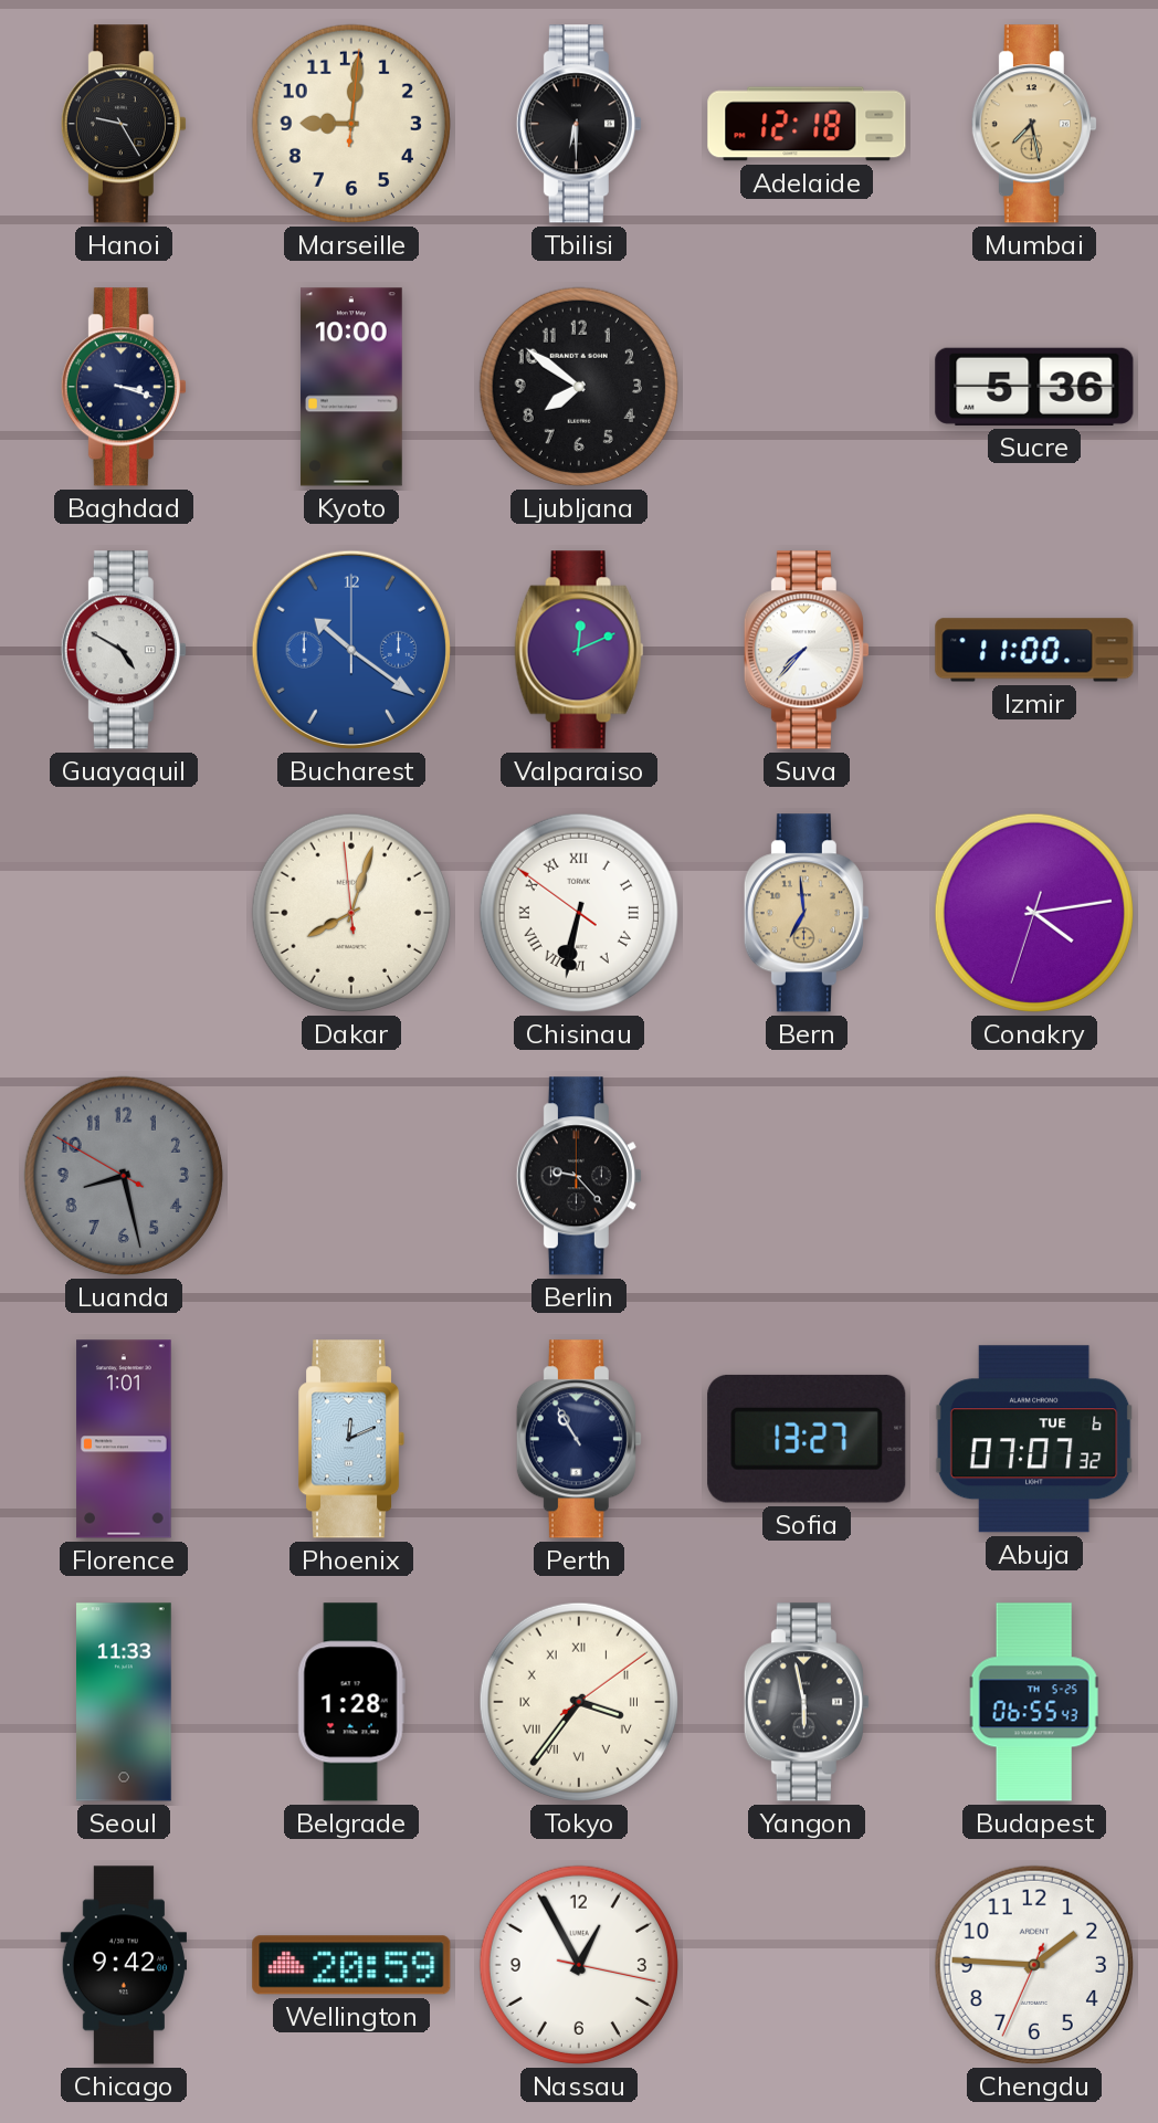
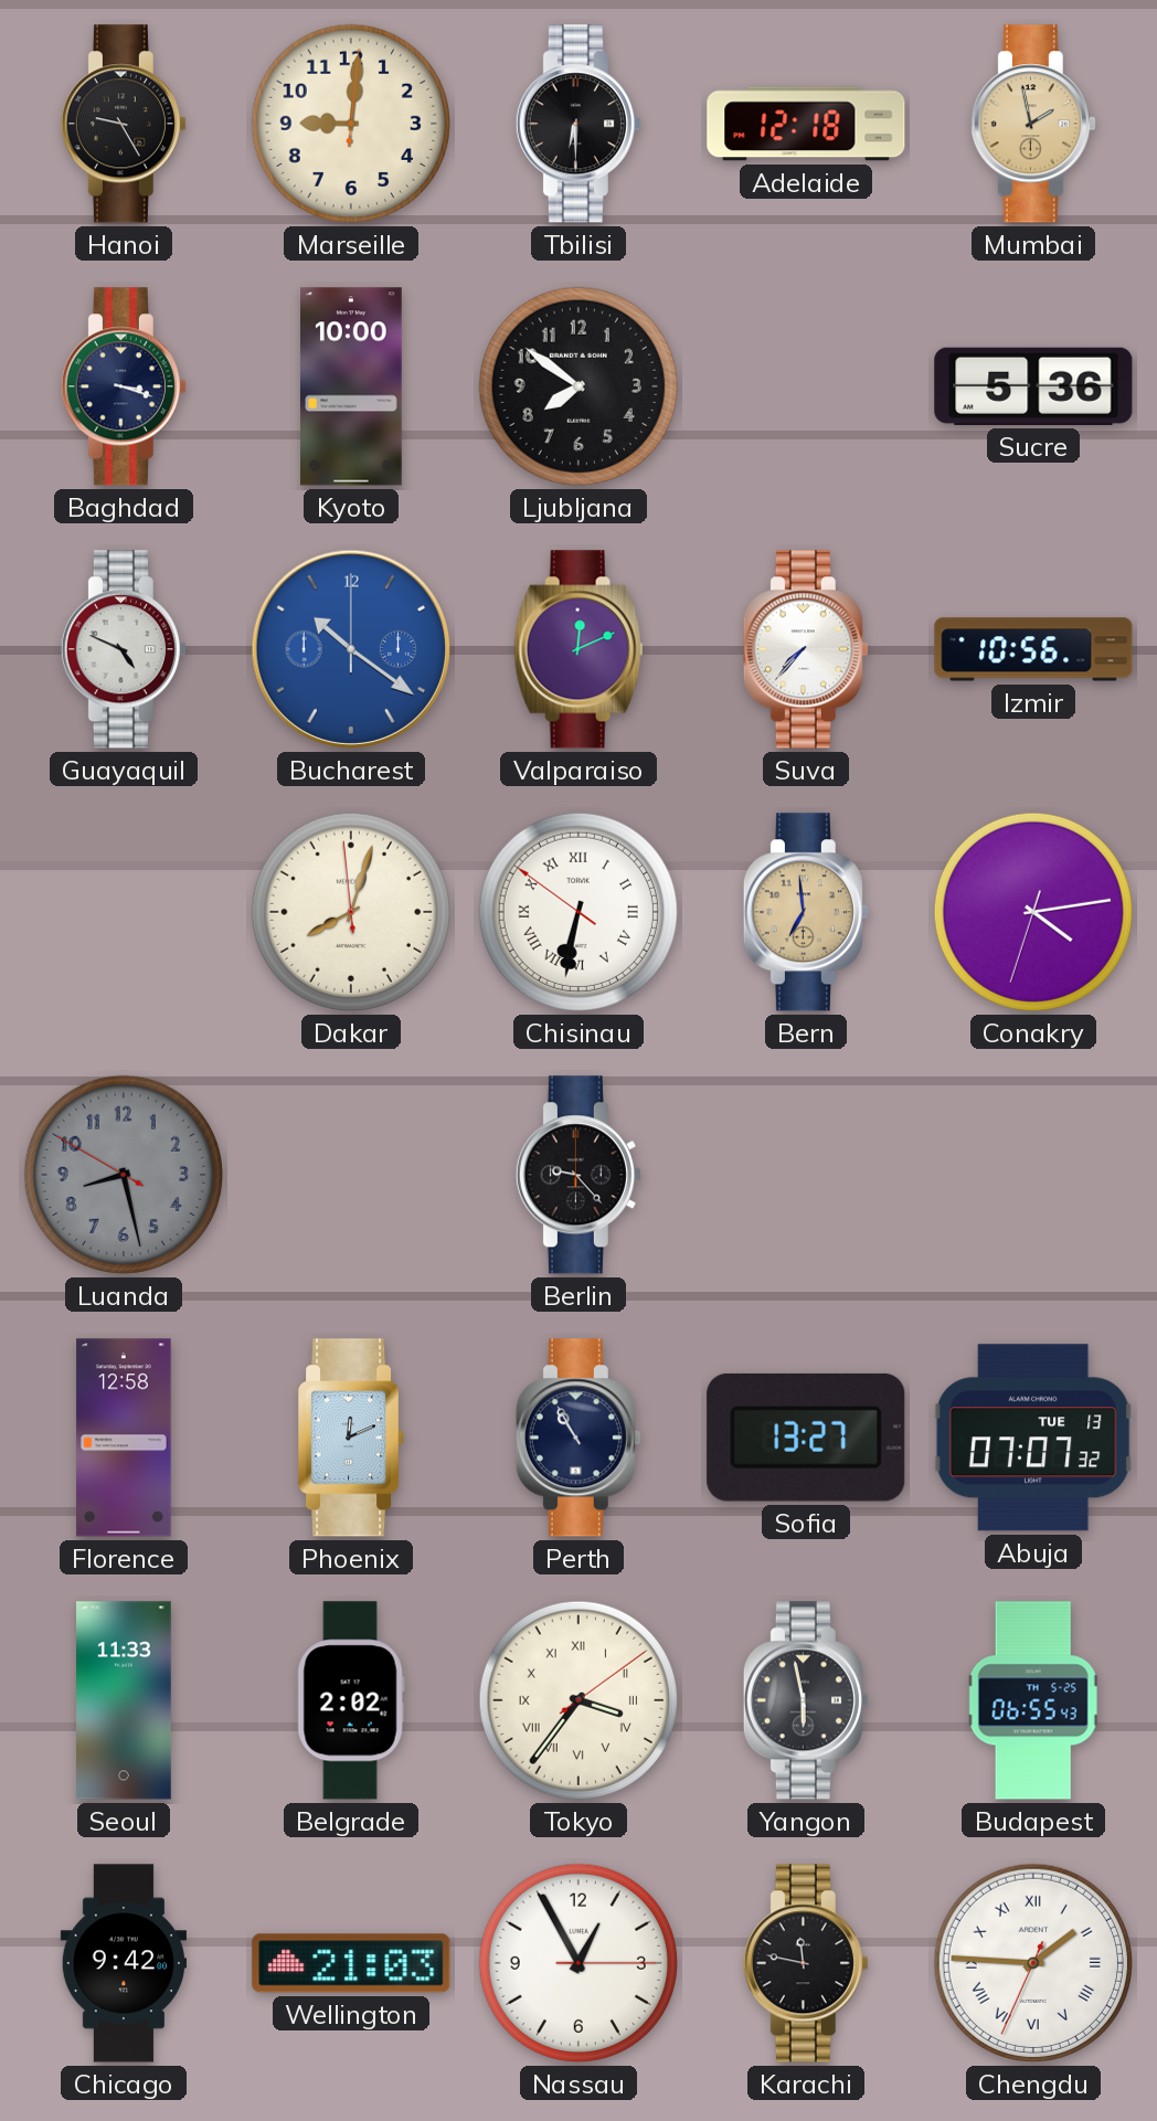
Mumbai: 7:28 -> 1:58 (1033, 124)
Guayaquil: 4:50 -> 4:49 (124, 649)
Izmir: 11:00 -> 10:56 (1033, 649)
Florence: 1:01 -> 12:58 (124, 1438)
Abuja date: TUE 6 -> TUE 13 (1033, 1438)
Belgrade: 1:28 -> 2:02 (351, 1700)
Wellington: 20:59 -> 21:03 (351, 1963)
Nassau: 12:55:17 -> 12:55:15 (578, 1963)
Karachi: none -> 11:47 (806, 1963)
Chengdu numerals: Arabic -> Roman (1033, 1963)
